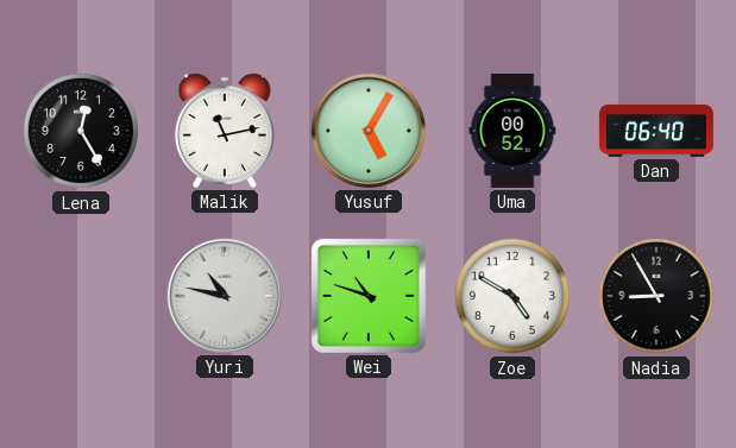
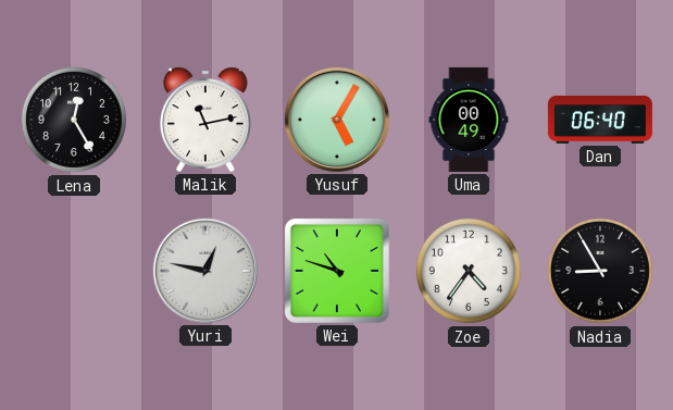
Uma: 00:52 -> 00:49 (469, 120)
Yuri: 10:47 -> 12:47 (205, 271)
Zoe: 4:50 -> 4:36 (469, 271)
